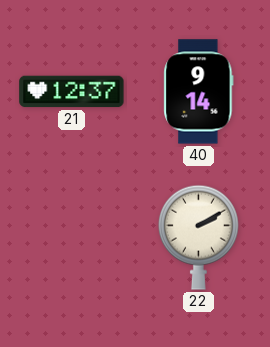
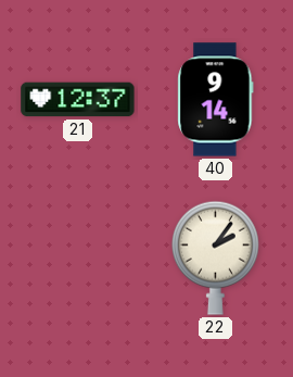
22: 2:10 -> 2:06 (215, 257)
